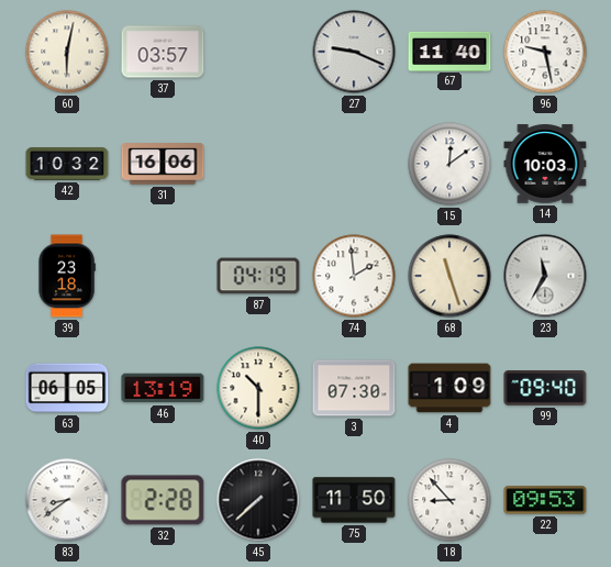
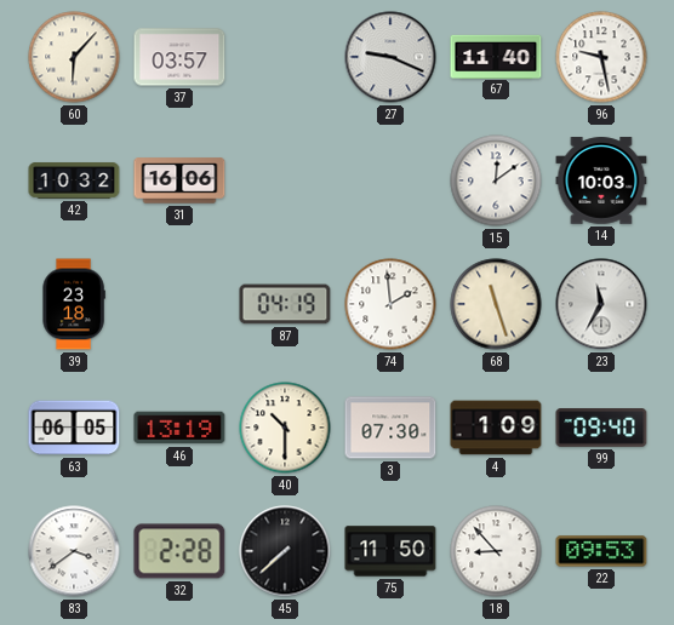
60: 6:02 -> 6:07 (74, 57)
83: 8:39 -> 3:39 (74, 551)
